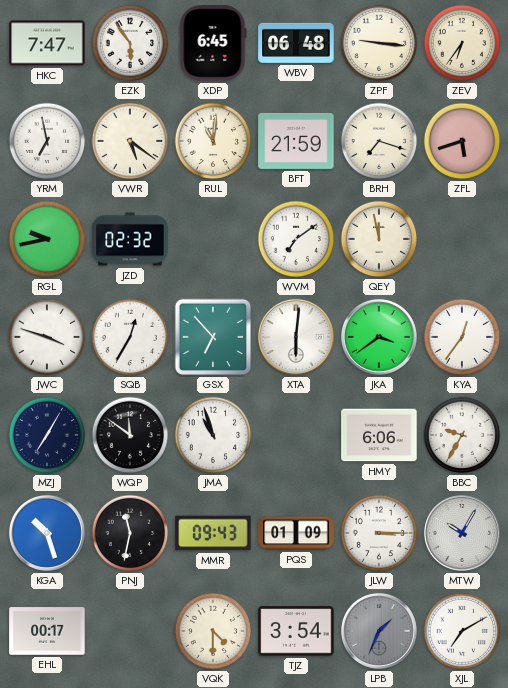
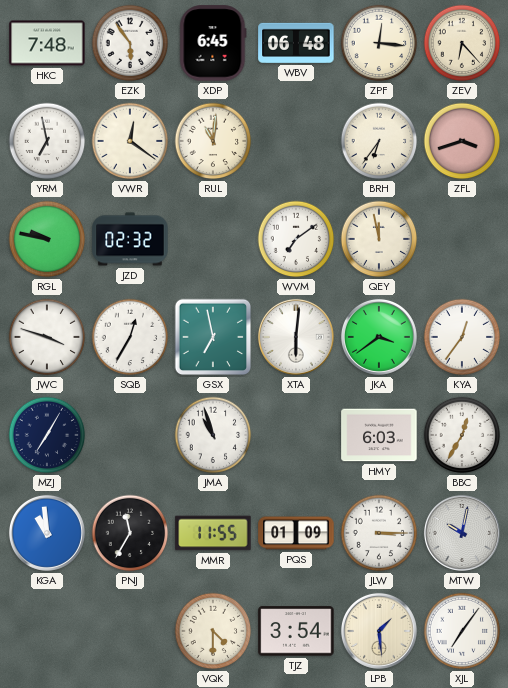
HKC: 7:47 -> 7:48 (47, 43)
ZPF: 9:16 -> 12:16 (379, 43)
ZEV: 6:36 -> 6:23 (462, 43)
VWR: 5:21 -> 12:21 (130, 141)
BFT: 21:59 -> none (296, 141)
BRH: 7:18 -> 6:36 (379, 141)
ZFL: 5:42 -> 3:42 (462, 141)
RGL: 9:43 -> 9:47 (47, 239)
GSX: 6:53 -> 6:58 (213, 337)
WQP: 11:51 -> none (130, 435)
HMY: 6:06 -> 6:03 (379, 435)
BBC: 9:35 -> 12:35 (462, 435)
KGA: 10:27 -> 10:59 (47, 533)
PNJ: 11:32 -> 11:35 (130, 533)
MMR: 09:43 -> 11:55 (213, 533)
MTW: 10:05 -> 10:02 (462, 533)
EHL: 00:17 -> none (47, 631)
LPB: 1:34 -> 1:29 (379, 631)
LPB dial: grey -> cream (379, 631)
XJL: 7:10 -> 7:06 (462, 631)
